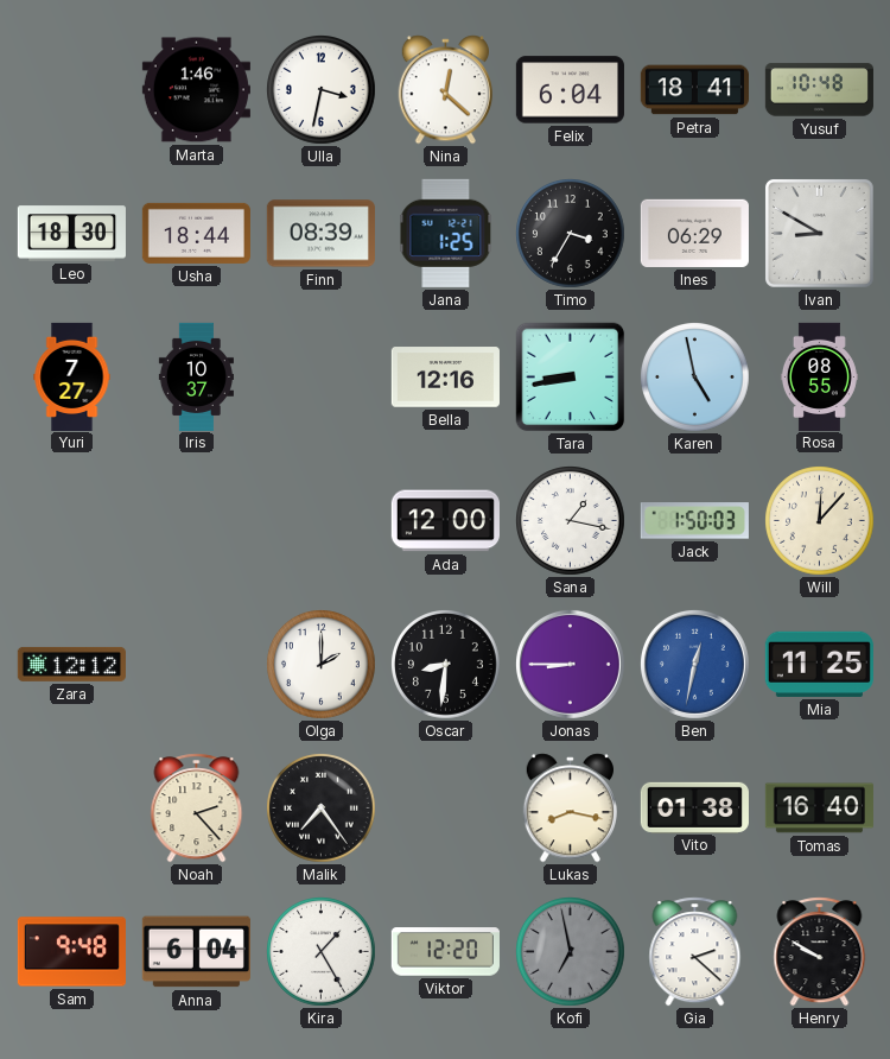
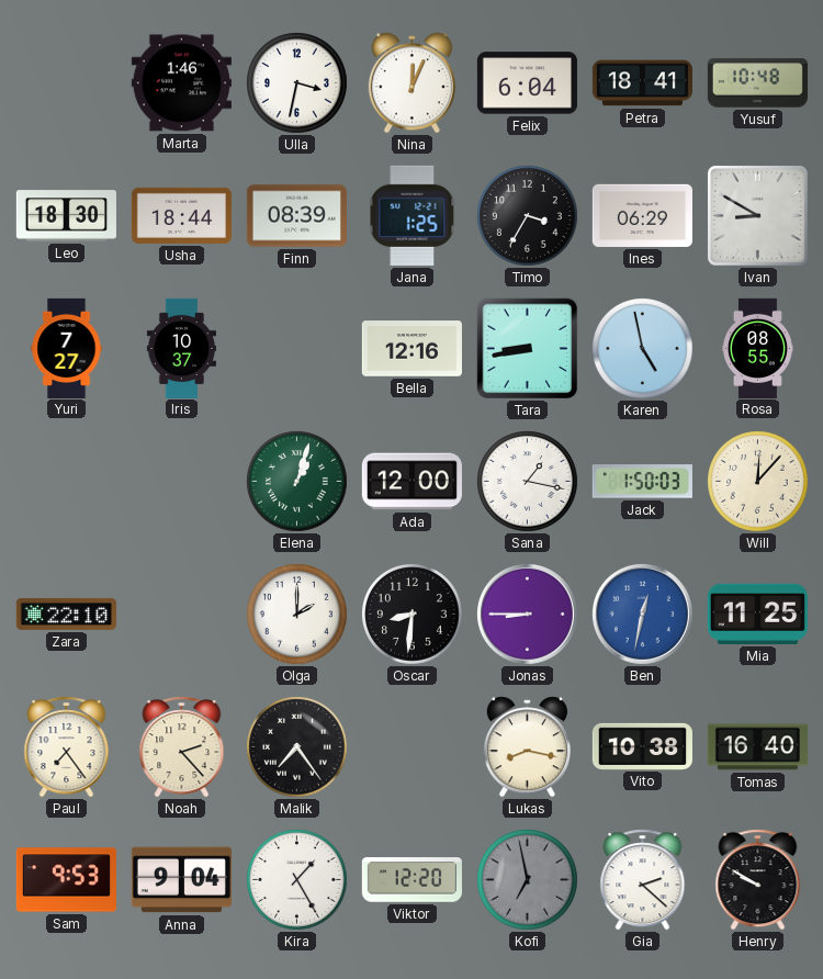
Nina: 12:22 -> 12:04 (411, 83)
Elena: none -> 1:03 (297, 482)
Zara: 12:12 -> 22:10 (66, 614)
Paul: none -> 7:24 (67, 747)
Vito: 01:38 -> 10:38 (642, 746)
Sam: 9:48 -> 9:53 (66, 880)
Anna: 6:04 -> 9:04 (181, 880)
